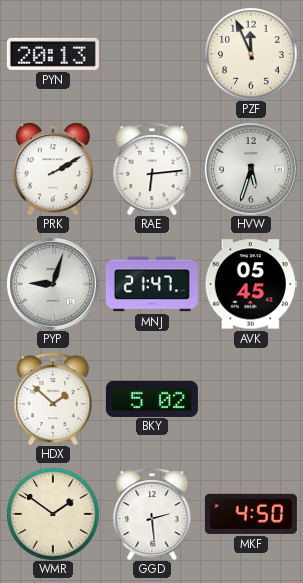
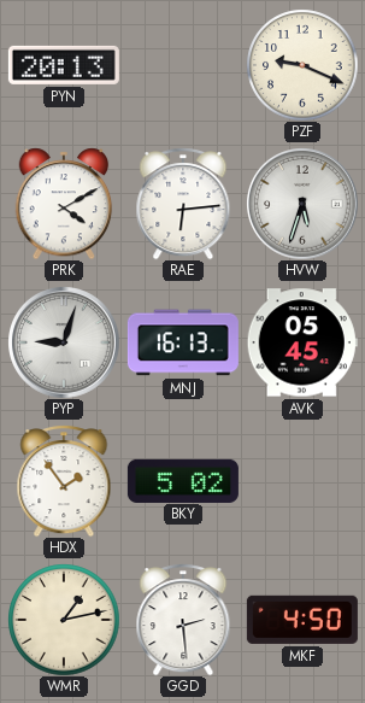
PZF: 11:56 -> 9:19 (302, 65)
PRK: 2:10 -> 4:10 (64, 204)
MNJ: 21:47 -> 16:13 (183, 342)
HDX: 1:52 -> 1:54 (64, 481)
WMR: 1:51 -> 1:13 (64, 620)
